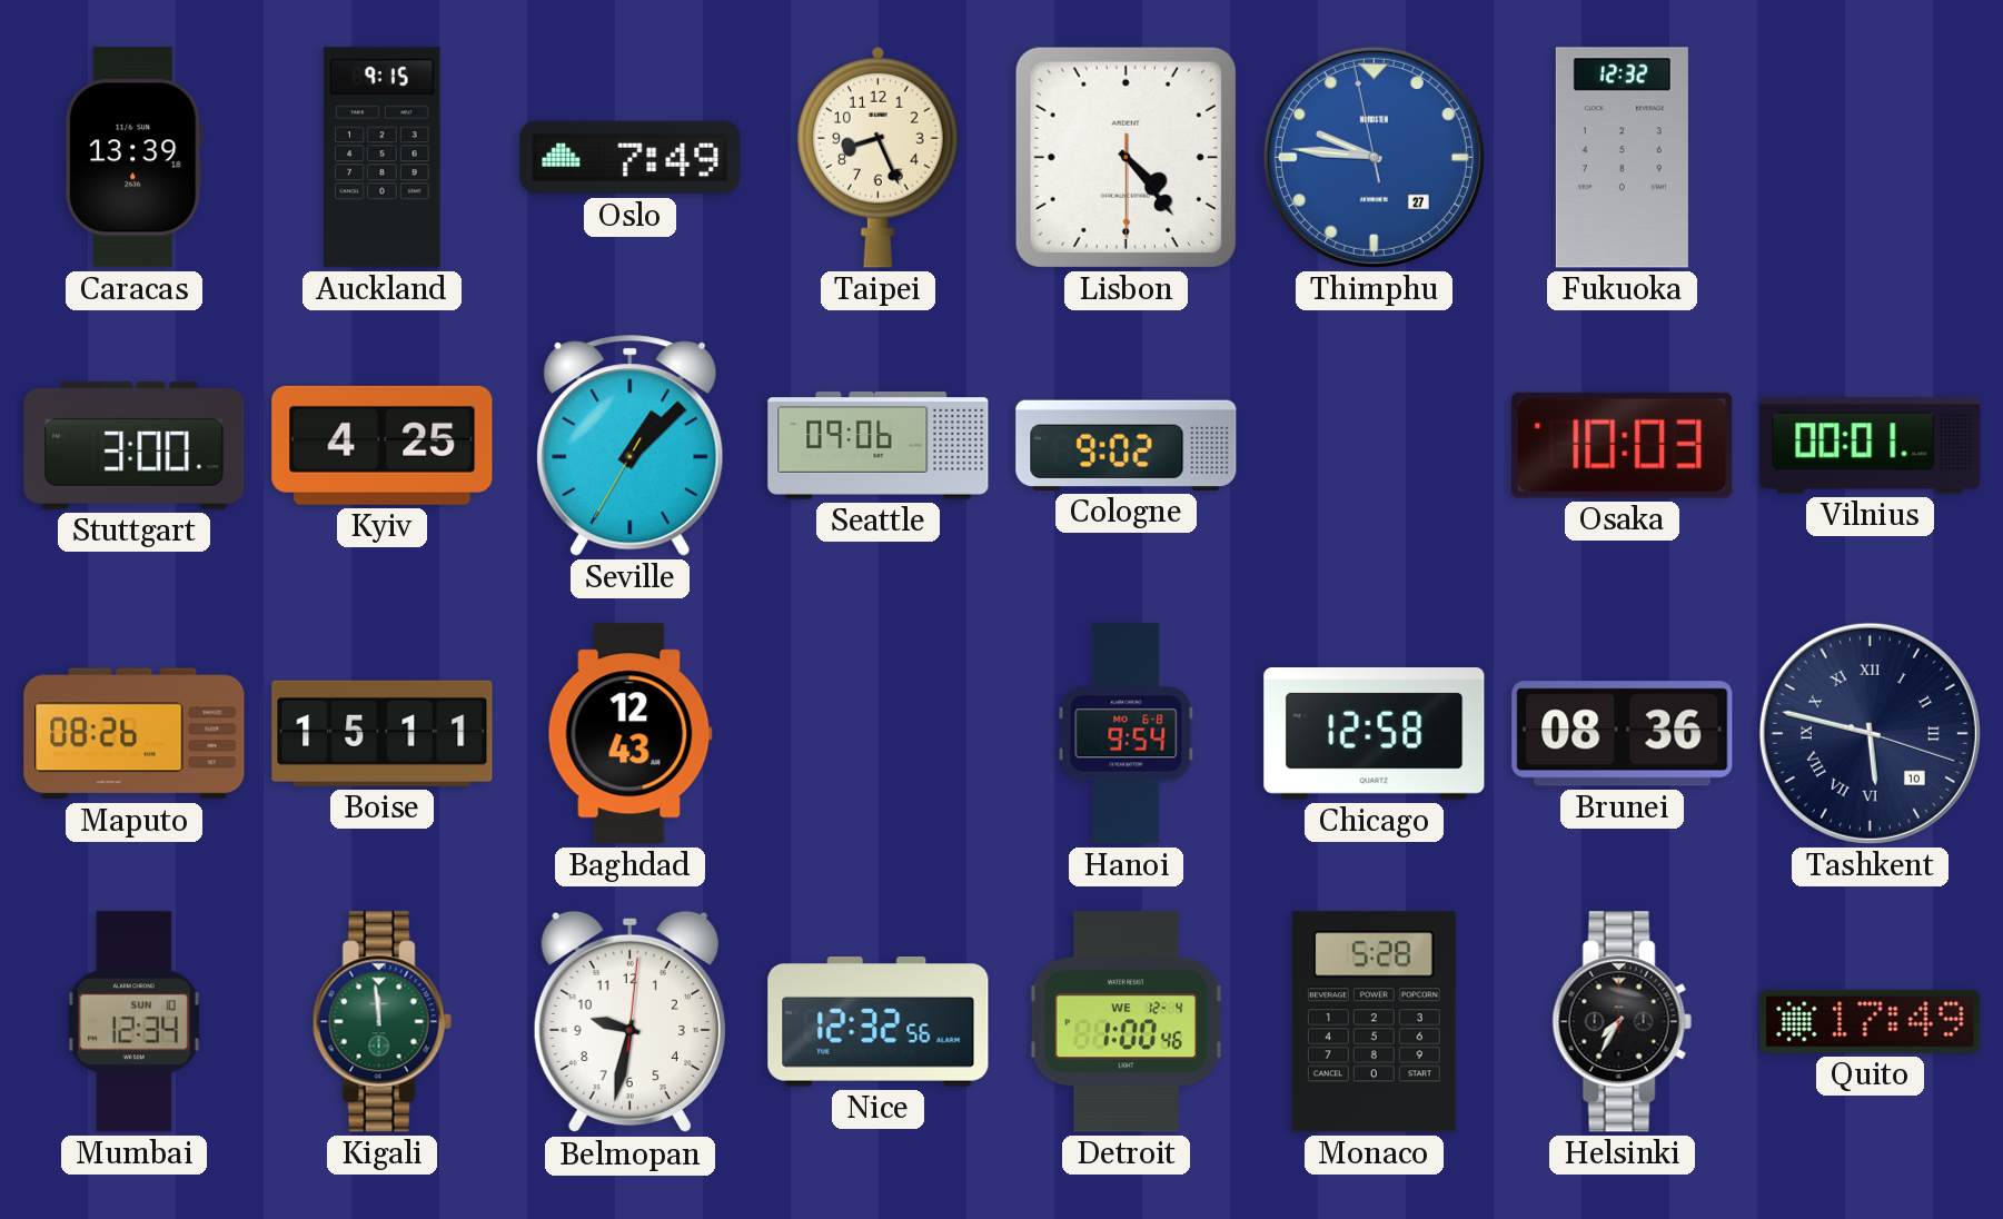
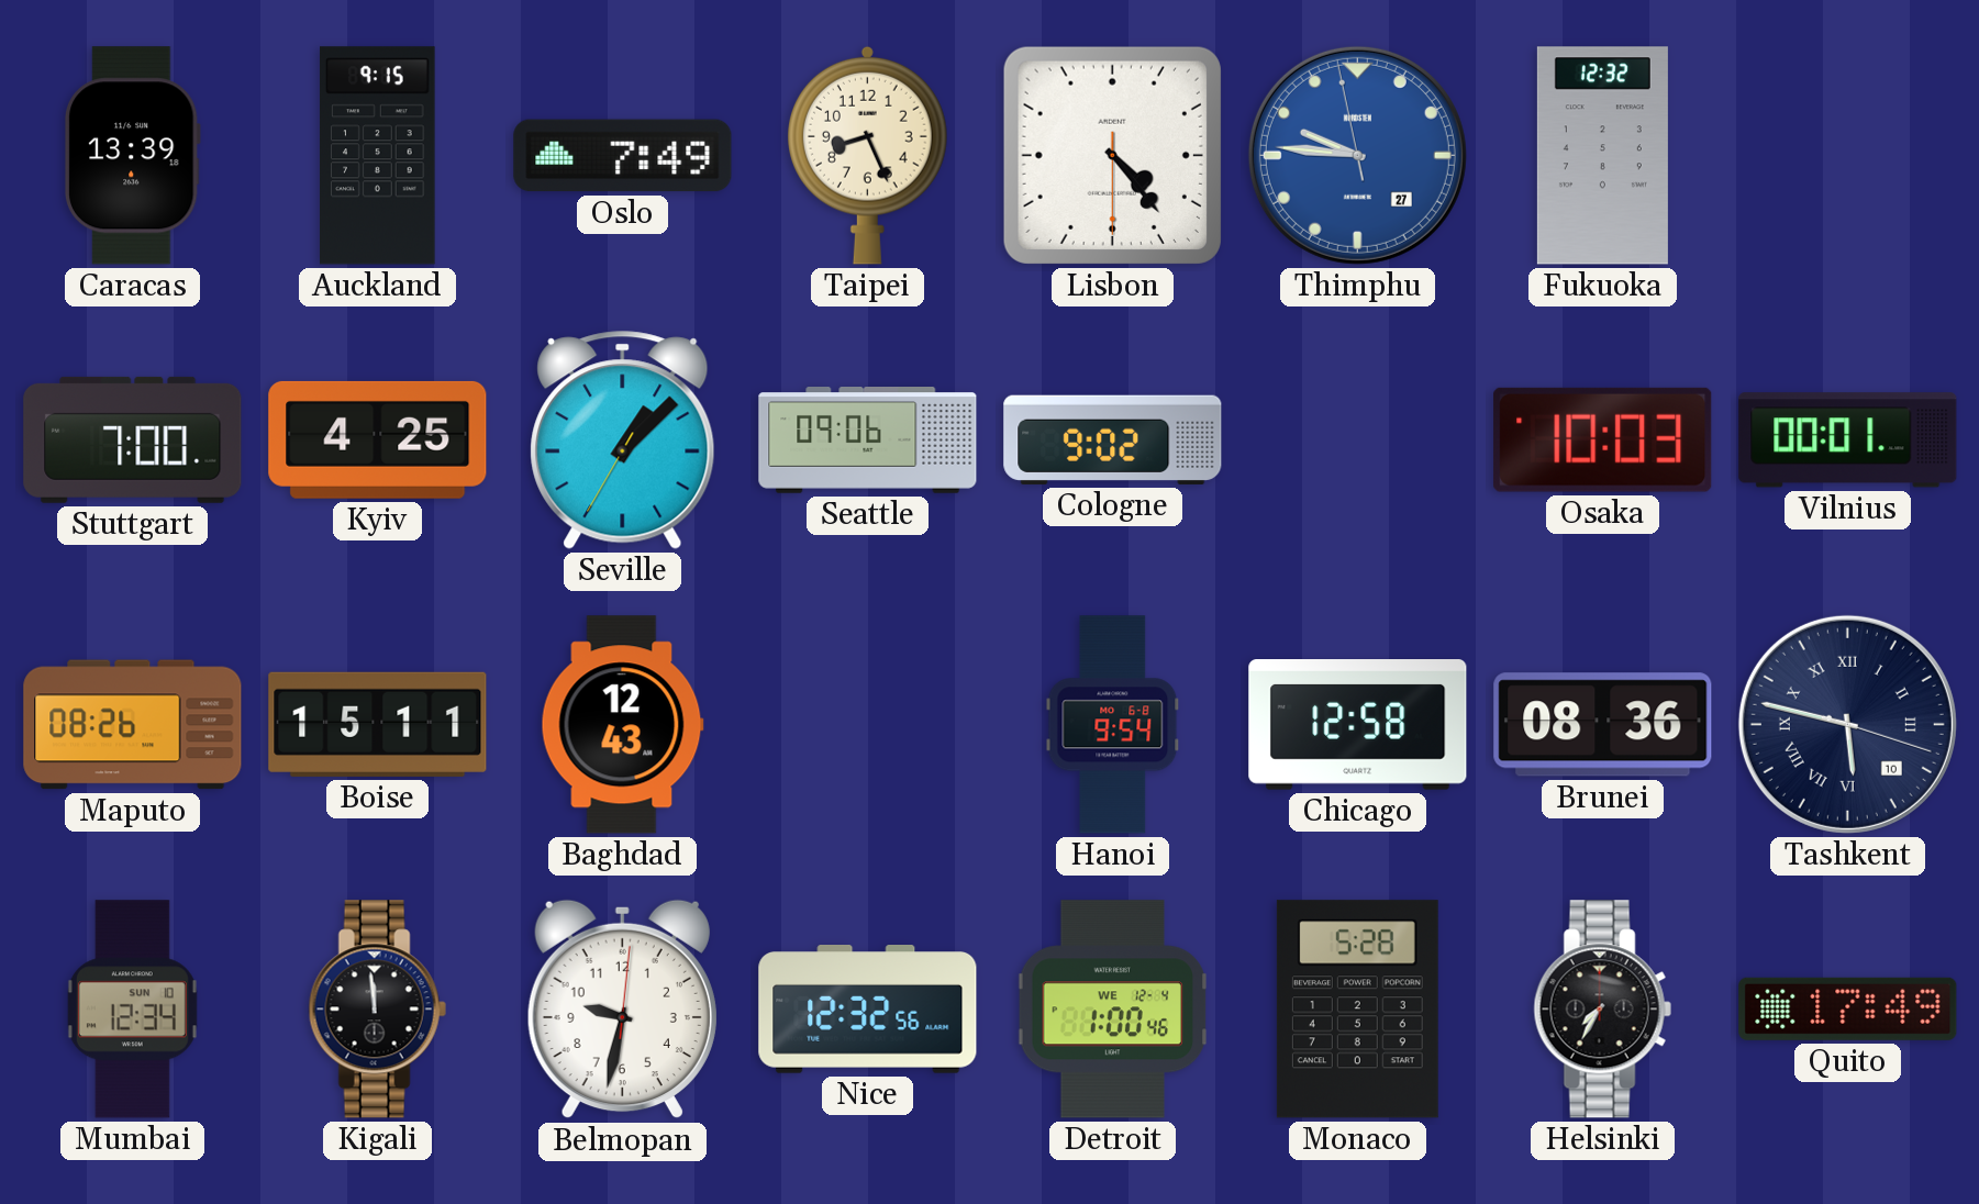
Stuttgart: 3:00 -> 7:00 (133, 439)
Kigali dial: green -> black (377, 1010)
